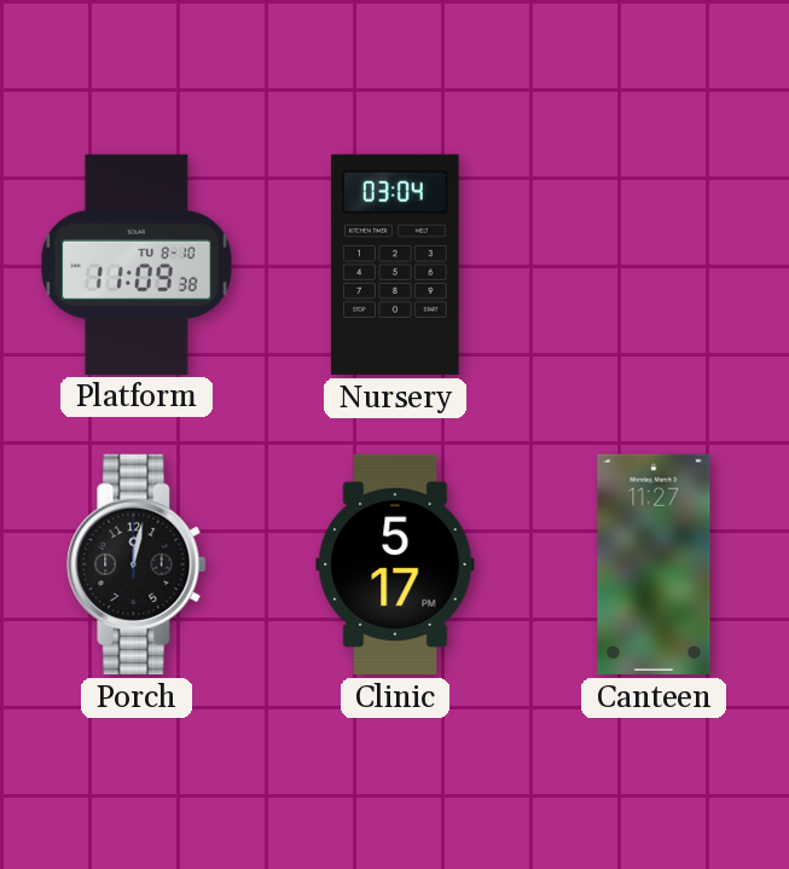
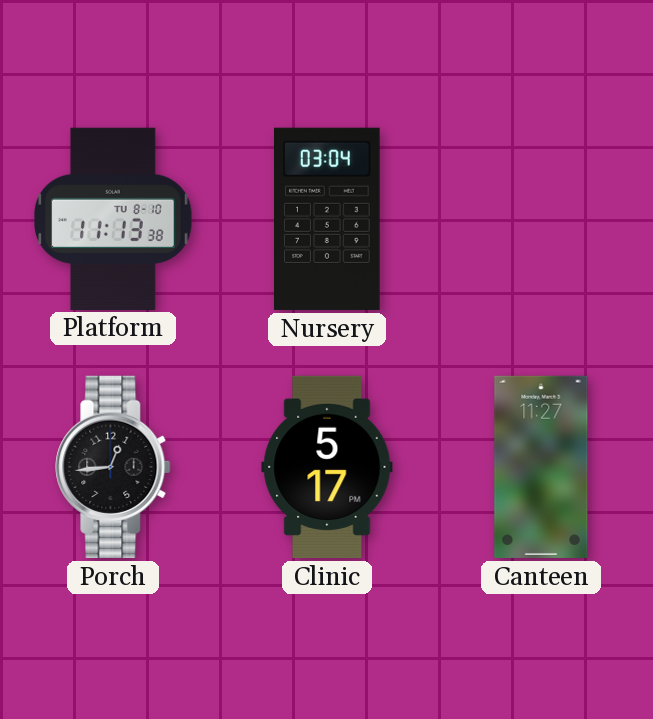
Platform: 11:09 -> 11:13 (114, 218)
Porch: 12:02 -> 12:44 (113, 467)
